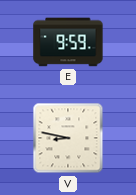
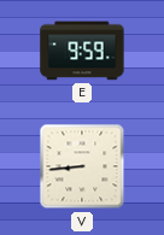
V: 8:47 -> 8:44 (82, 166)
